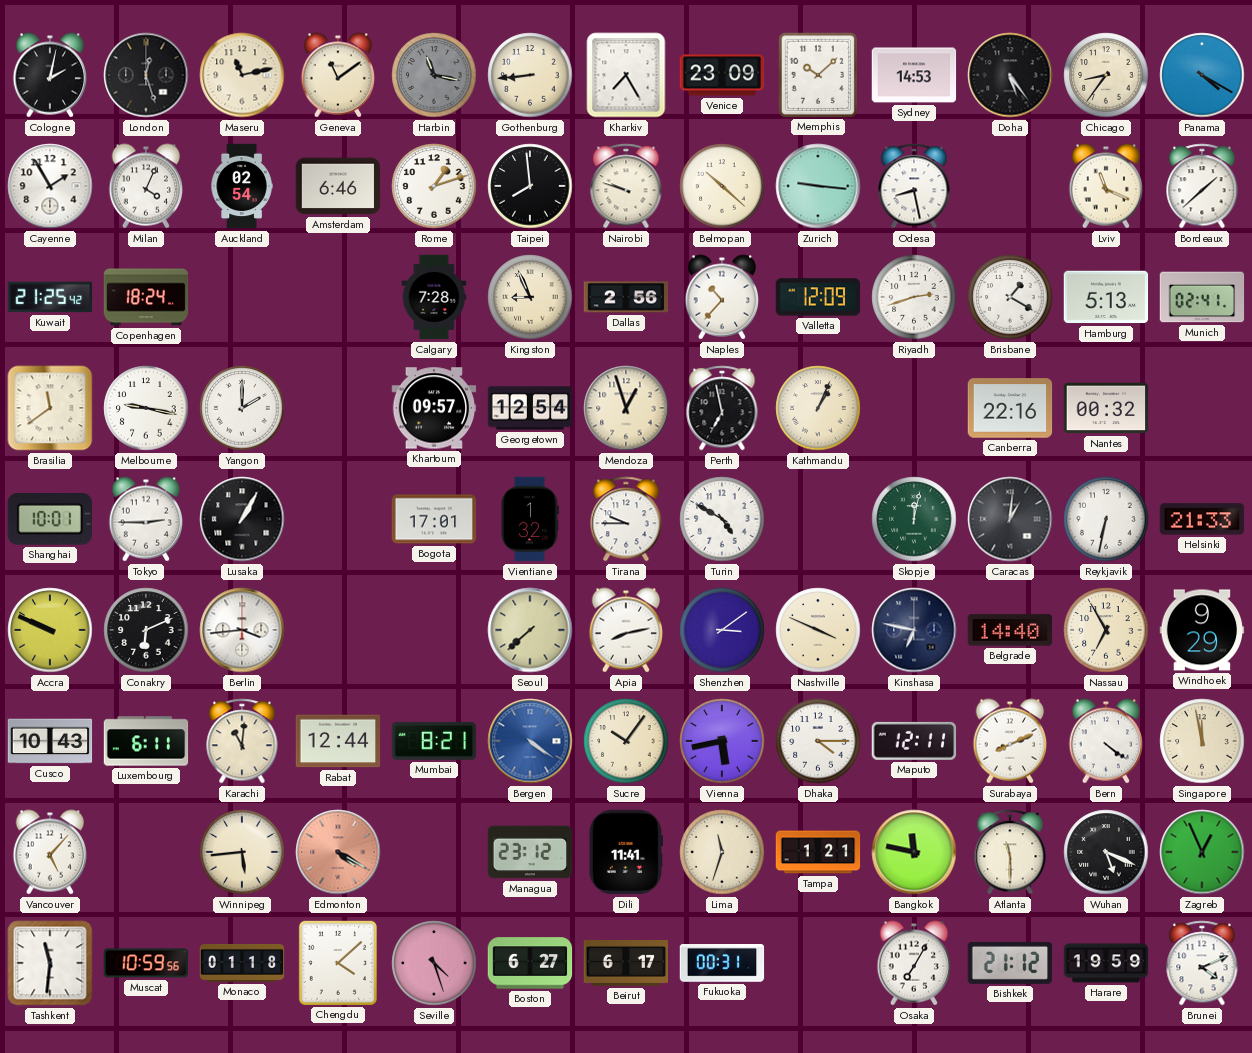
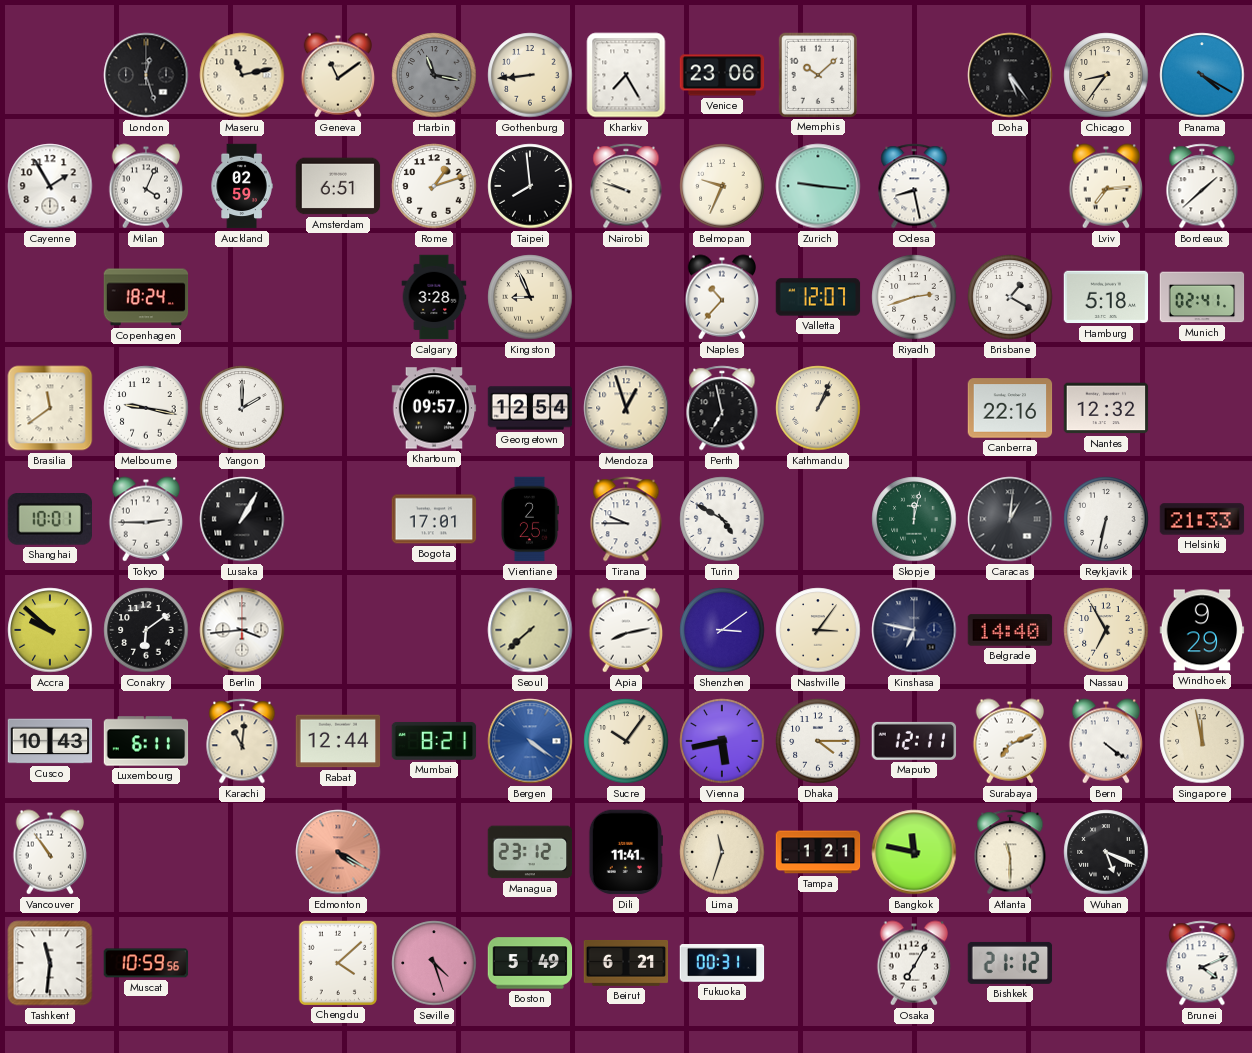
Cologne: 2:02 -> none (50, 75)
Venice: 23:09 -> 23:06 (722, 75)
Sydney: 14:53 -> none (914, 75)
Auckland: 02:54 -> 02:59 (242, 186)
Amsterdam: 6:46 -> 6:51 (338, 186)
Belmopan: 10:22 -> 9:34 (722, 186)
Lviv: 11:19 -> 7:14 (1106, 186)
Kuwait: 21:25 -> none (50, 297)
Calgary: 7:28 -> 3:28 (434, 297)
Dallas: 2:56 -> none (626, 297)
Valletta: 12:09 -> 12:07 (818, 297)
Hamburg: 5:13 -> 5:18 (1106, 297)
Nantes: 00:32 -> 12:32 (1106, 408)
Vientiane: 1:32 -> 2:25 (529, 519)
Accra: 9:49 -> 9:52 (50, 630)
Conakry: 6:11 -> 6:09 (146, 630)
Nashville: 3:49 -> 3:06 (818, 630)
Surabaya: 8:11 -> 7:11 (1010, 741)
Vancouver: 5:07 -> 10:54 (50, 852)
Winnipeg: 5:44 -> none (242, 852)
Zagreb: 12:56 -> none (1202, 852)
Monaco: 01:18 -> none (242, 963)
Boston: 6:27 -> 5:49 (530, 963)
Beirut: 6:17 -> 6:21 (626, 963)
Harare: 19:59 -> none (1106, 963)
